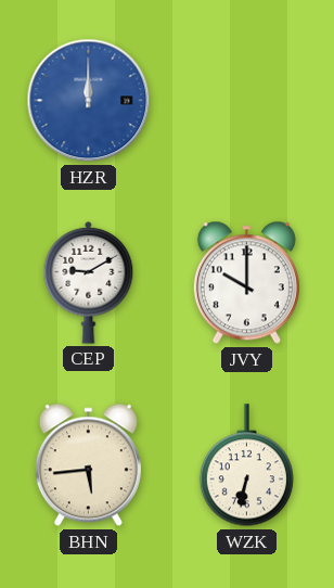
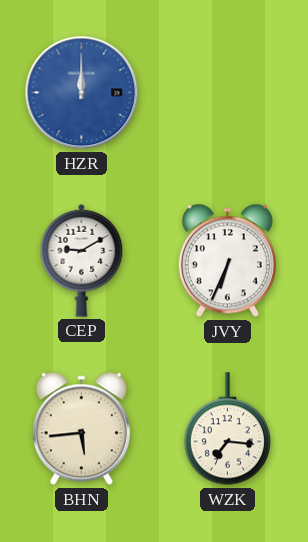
JVY: 10:00 -> 6:34 (227, 261)
WZK: 6:32 -> 7:16 (227, 429)
